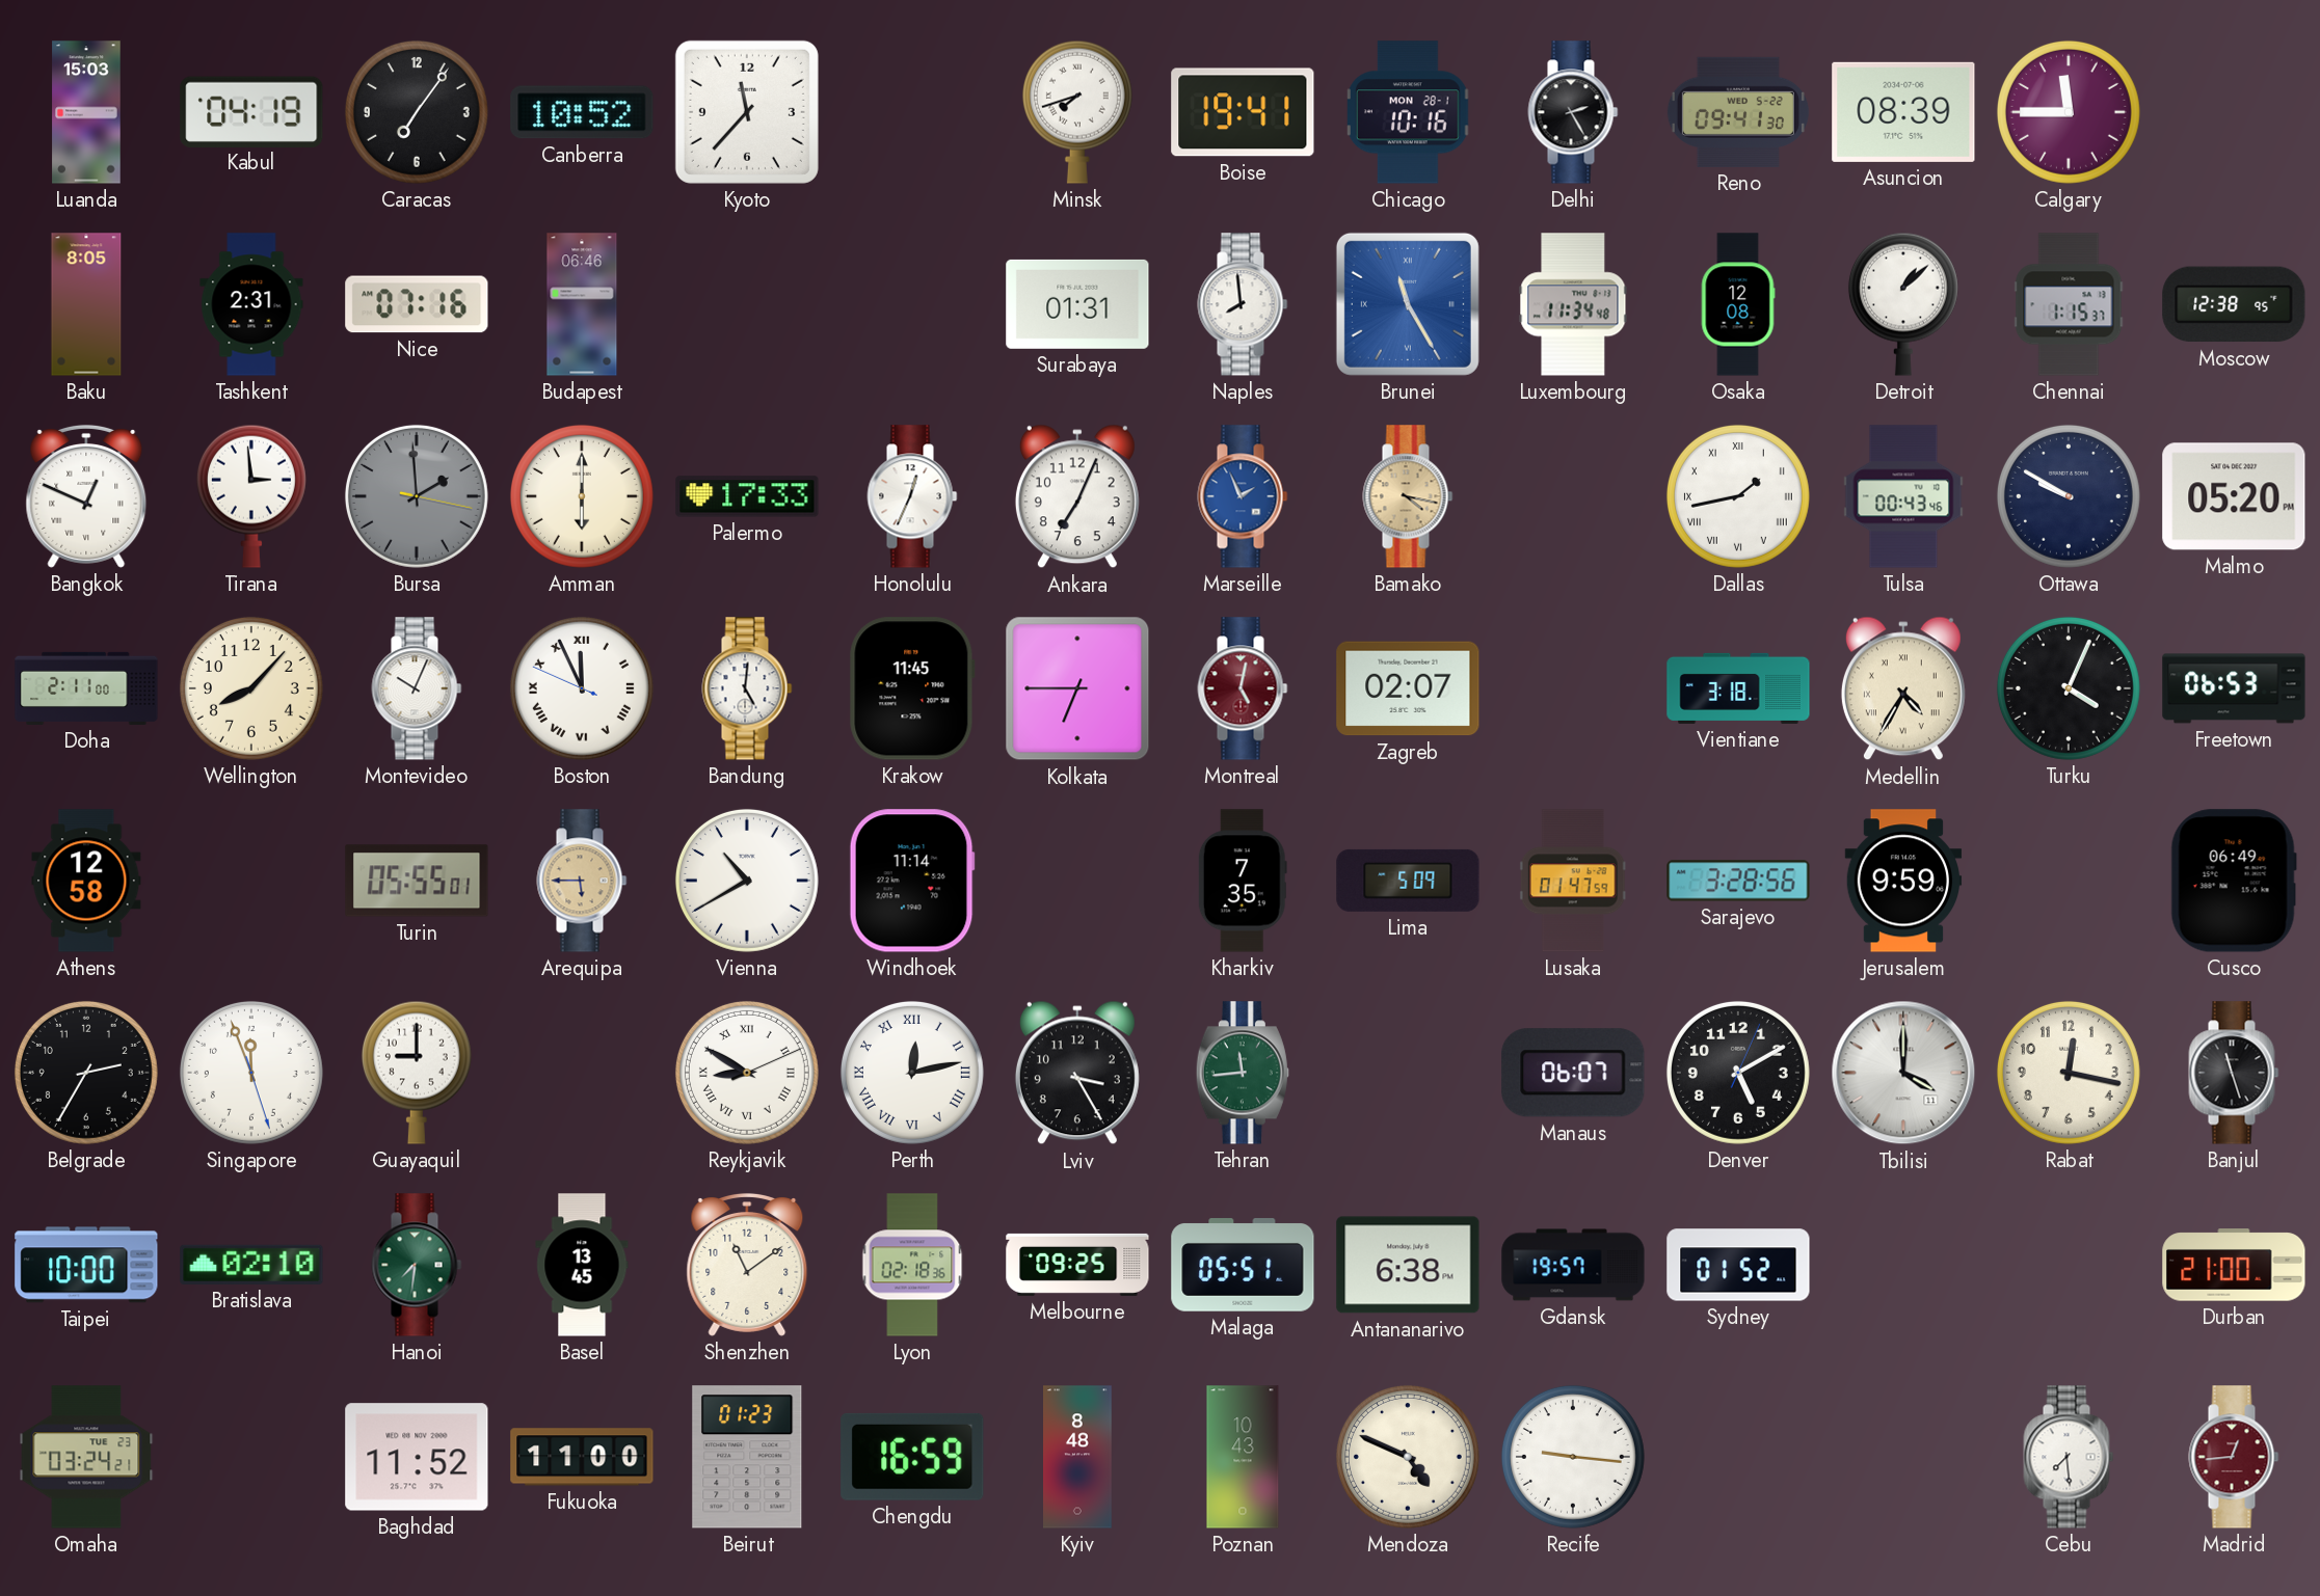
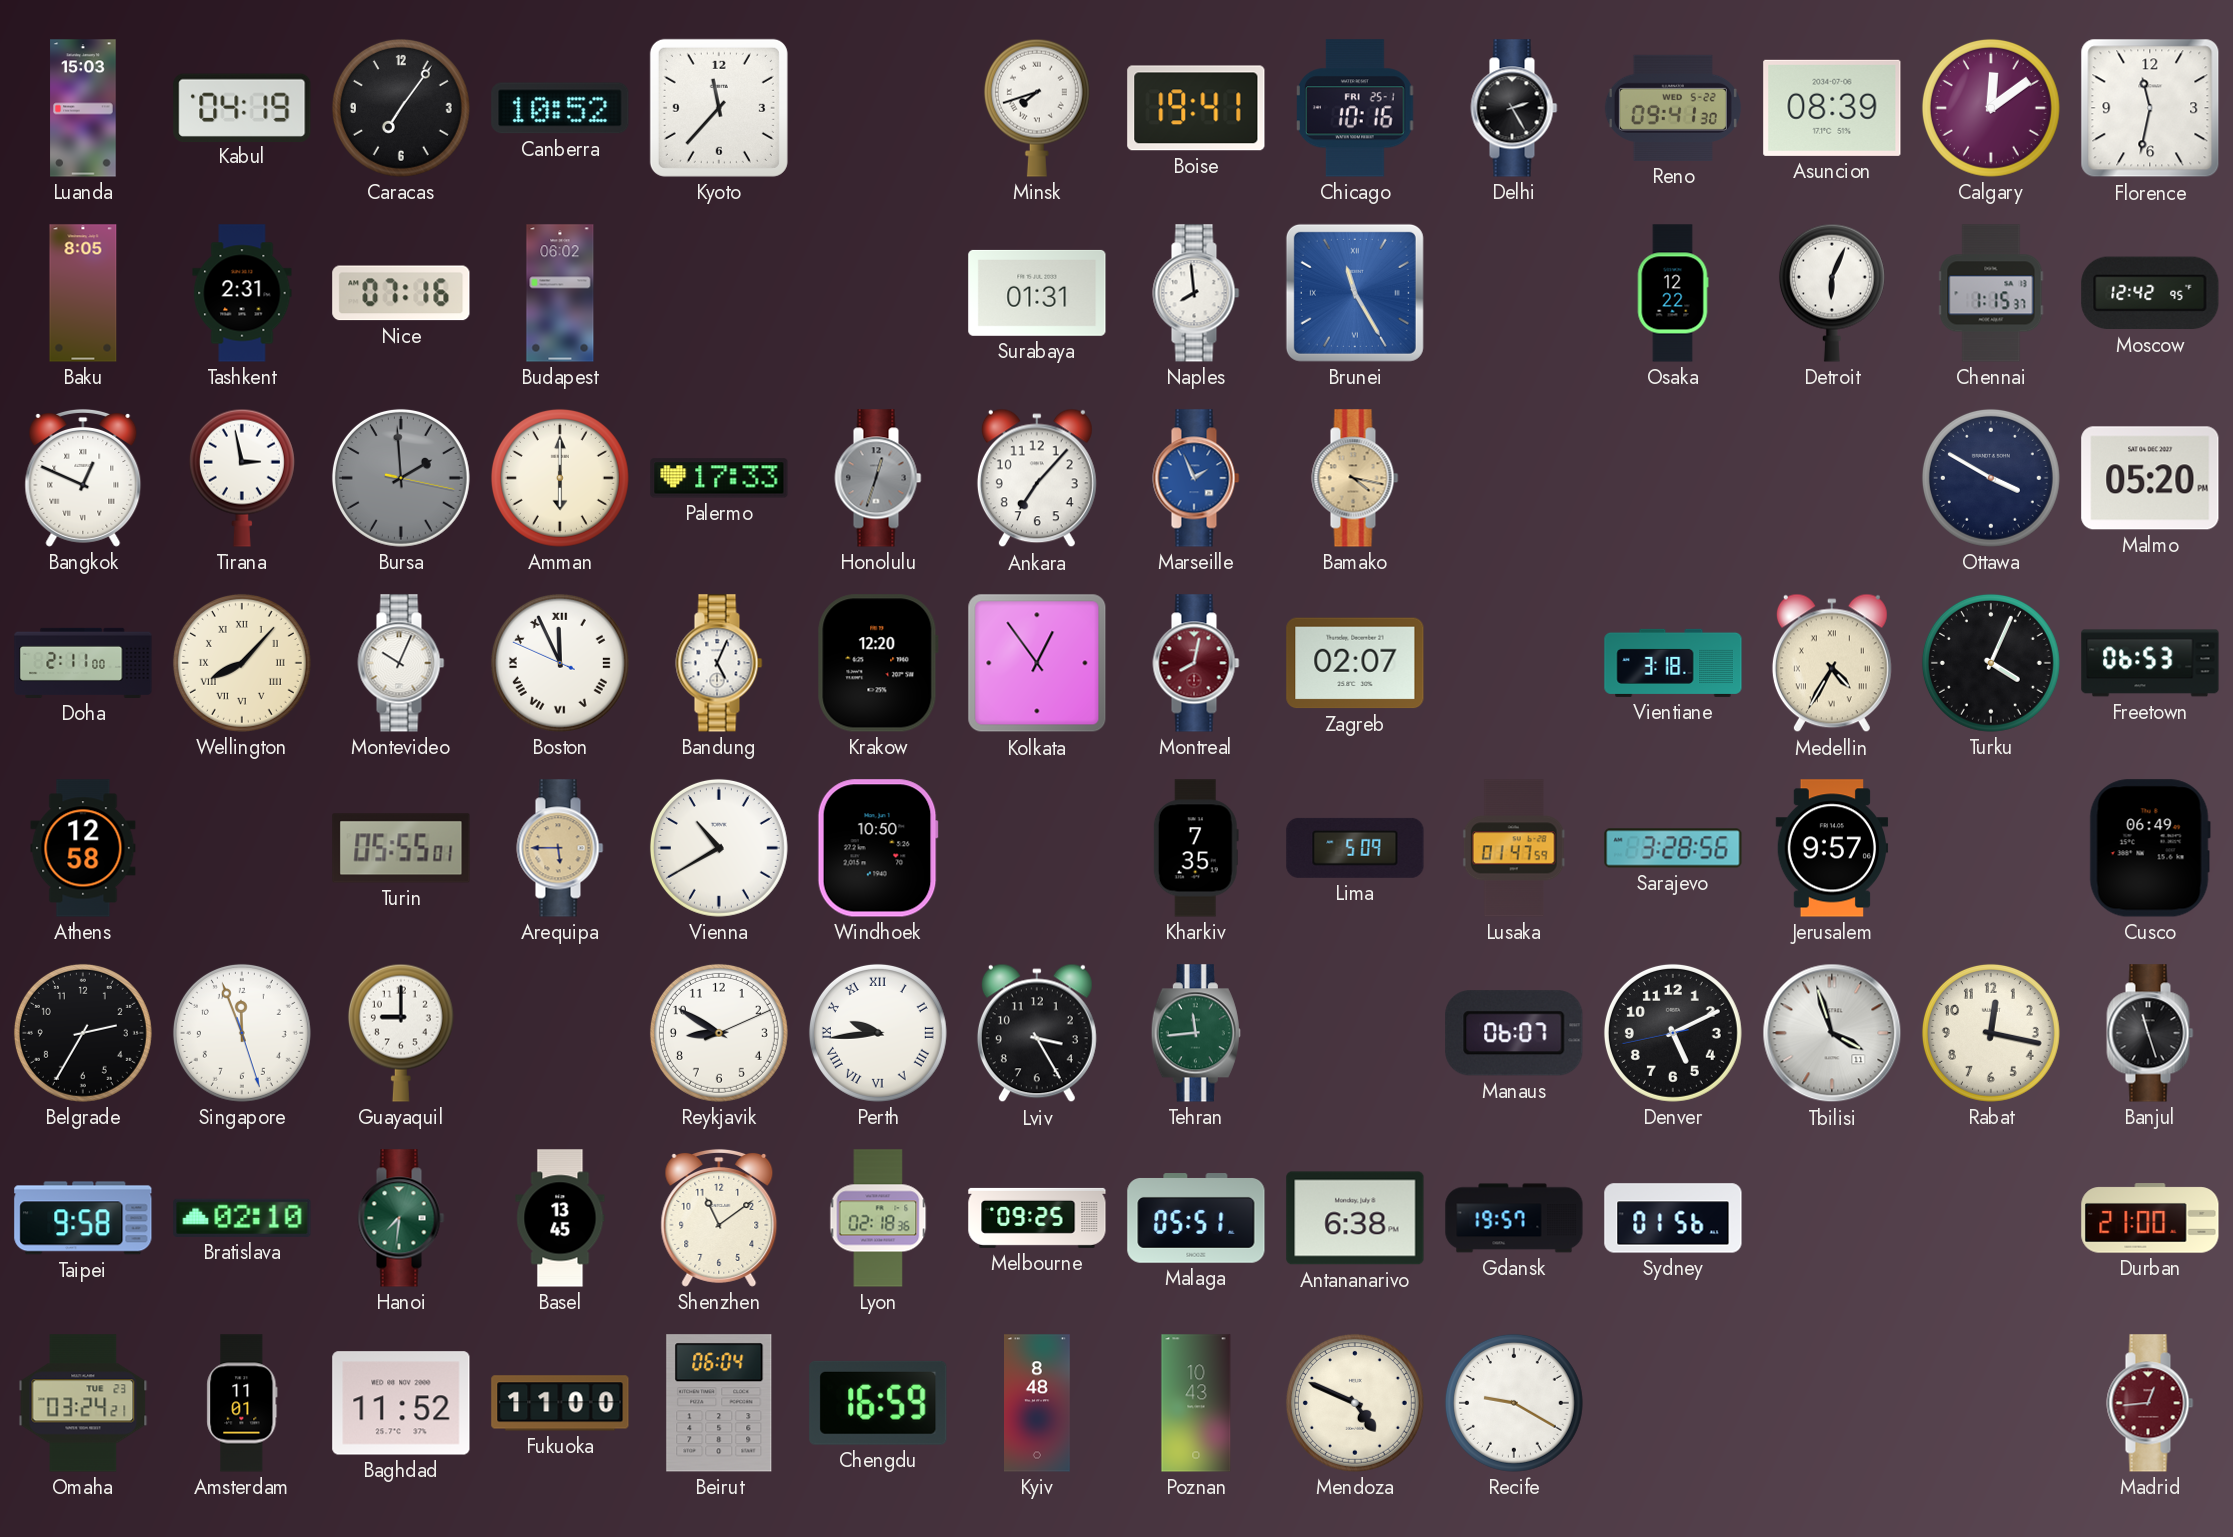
Chicago date: MON 28-1 -> FRI 25-1 (1356, 108)
Calgary: 11:45 -> 12:09 (1991, 108)
Florence: none -> 11:32 (2150, 108)
Budapest: 06:46 -> 06:02 (560, 293)
Luxembourg: 11:34 -> none (1573, 304)
Osaka: 12:08 -> 12:22 (1673, 293)
Detroit: 1:08 -> 6:04 (1832, 293)
Moscow: 12:38 -> 12:42 (2150, 293)
Tirana: 2:59 -> 2:58 (242, 478)
Honolulu: 12:34 -> 12:33 (878, 478)
Honolulu dial: white -> grey (878, 478)
Ankara: 7:04 -> 7:07 (1037, 478)
Dallas: 1:43 -> none (1738, 496)
Tulsa: 00:43 -> none (1903, 496)
Ottawa: 9:50 -> 3:50 (1991, 478)
Wellington numerals: Arabic -> Roman (242, 663)
Bandung: 5:01 -> 5:04 (719, 663)
Krakow: 11:45 -> 12:20 (878, 663)
Kolkata: 6:45 -> 12:54 (1037, 663)
Montreal: 5:02 -> 8:02 (1196, 663)
Windhoek: 11:14 -> 10:50 (878, 848)
Jerusalem: 9:59 -> 9:57 (1832, 848)
Reykjavik numerals: Roman -> Arabic (719, 1033)
Perth: 12:13 -> 9:44 (878, 1033)
Denver: 5:10:04 -> 5:10:43 (1673, 1033)
Tbilisi: 4:00 -> 3:57 (1832, 1033)
Taipei: 10:00 -> 9:58 (83, 1218)
Sydney: 01:52 -> 01:56 (1673, 1218)
Amsterdam: none -> 11:01 (242, 1403)
Beirut: 01:23 -> 06:04 (719, 1403)
Recife: 9:16 -> 9:20 (1514, 1403)
Cebu: 7:29 -> none (2069, 1457)
